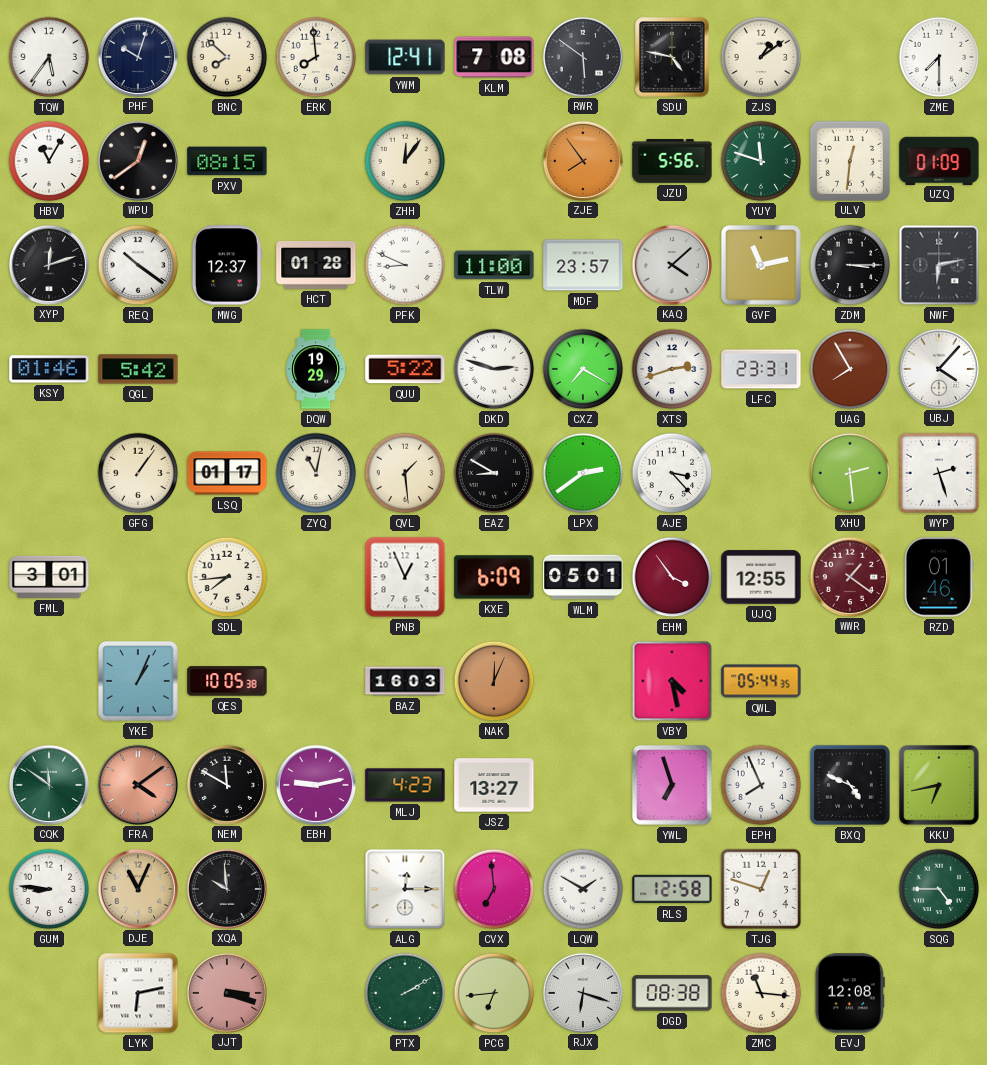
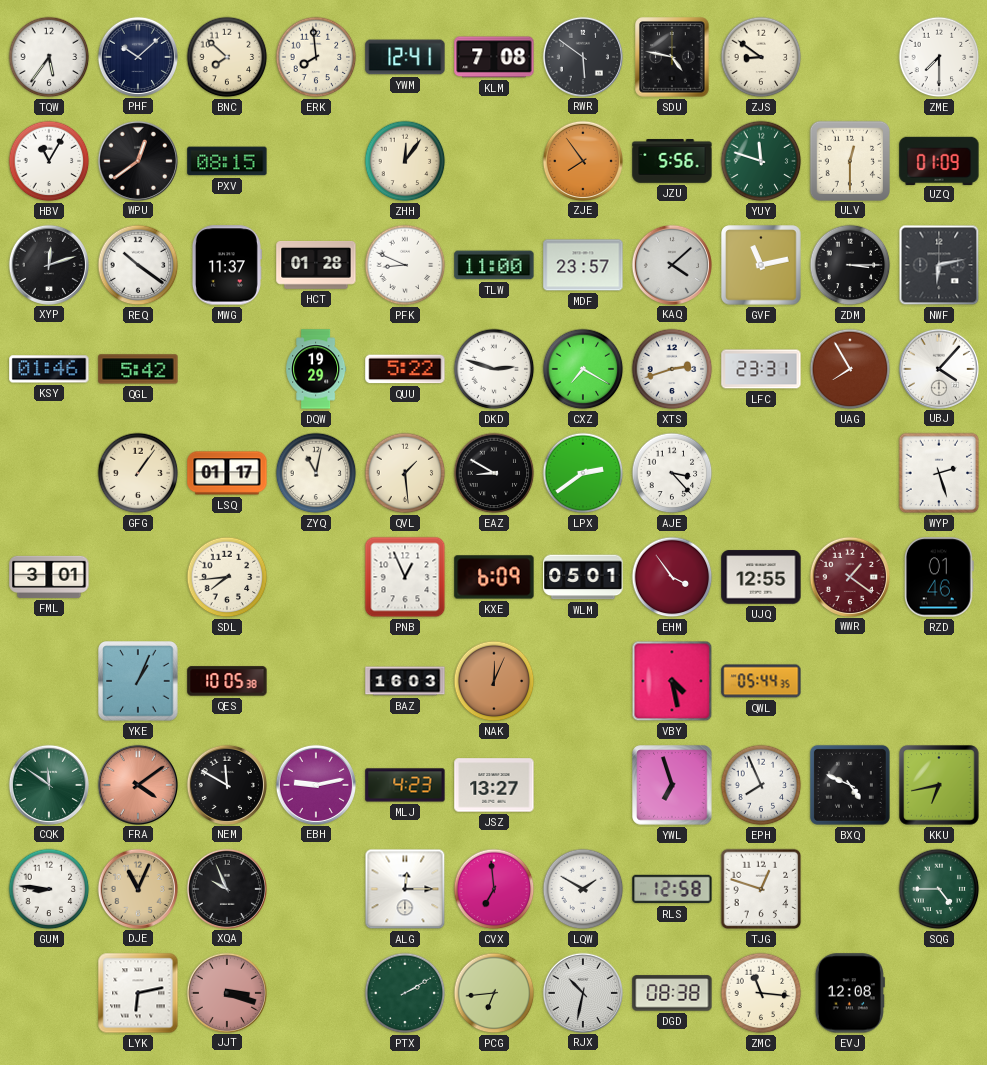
PHF: 10:03 -> 10:08 (137, 56)
ZJS: 1:09 -> 8:51 (761, 57)
ULV: 12:31 -> 12:30 (849, 160)
MWG: 12:37 -> 11:37 (226, 265)
XHU: 2:29 -> none (850, 473)
XQA: 9:59 -> 9:56 (226, 888)
RJX: 6:18 -> 10:32 (582, 992)
